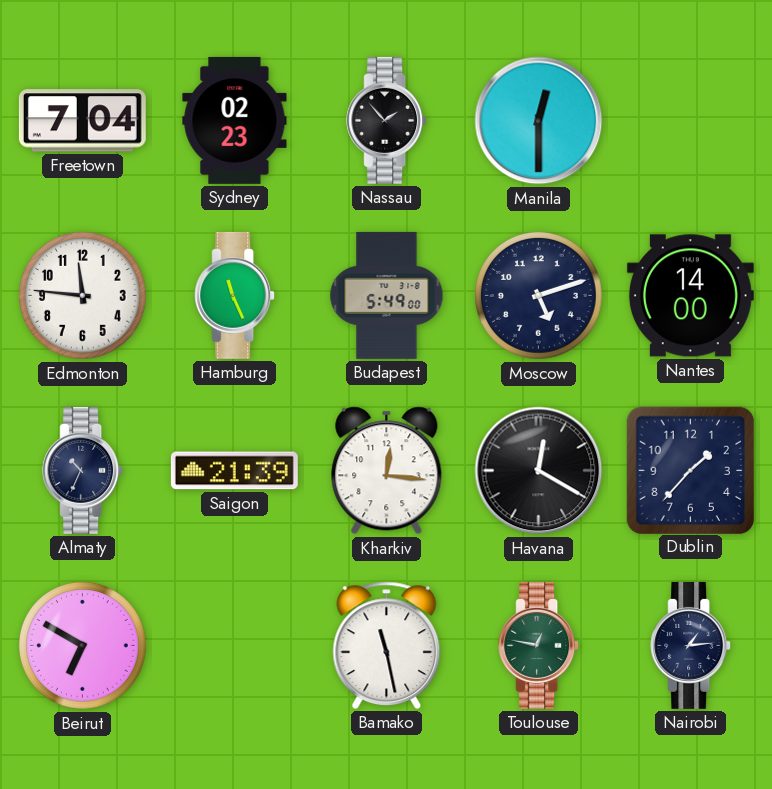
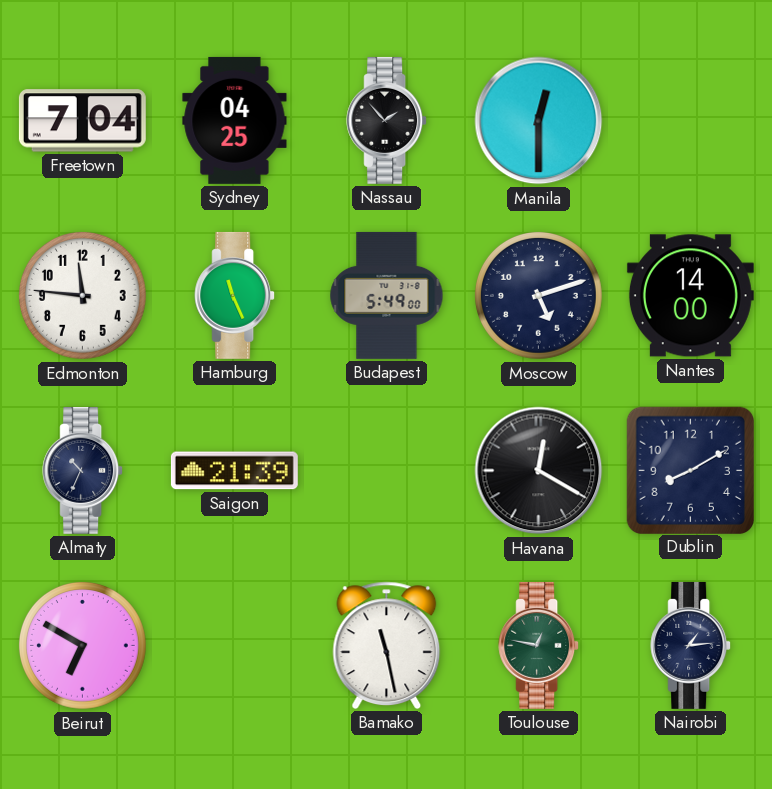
Sydney: 02:23 -> 04:25 (235, 120)
Kharkiv: 12:16 -> none (387, 471)
Dublin: 1:37 -> 8:10 (690, 470)
